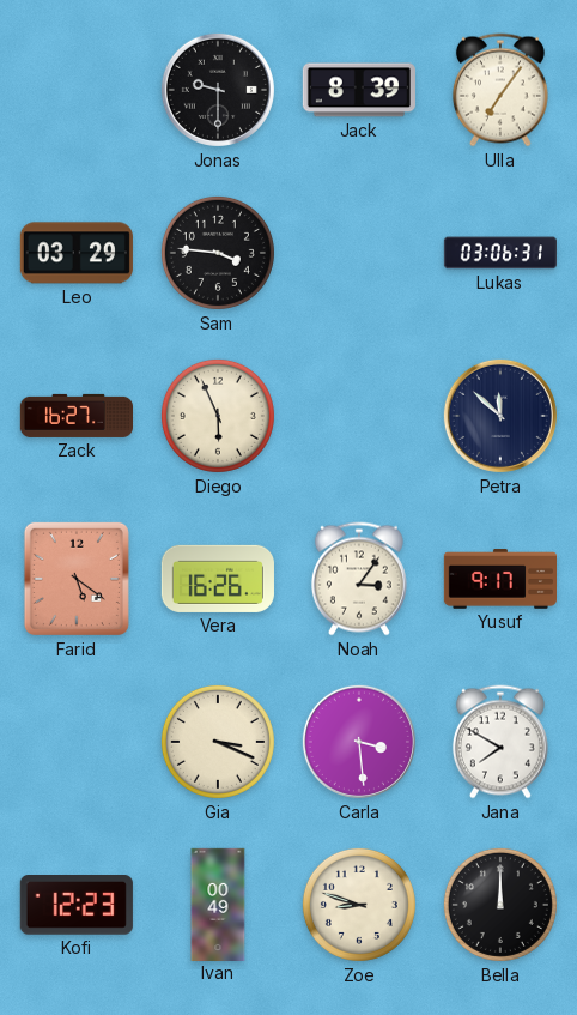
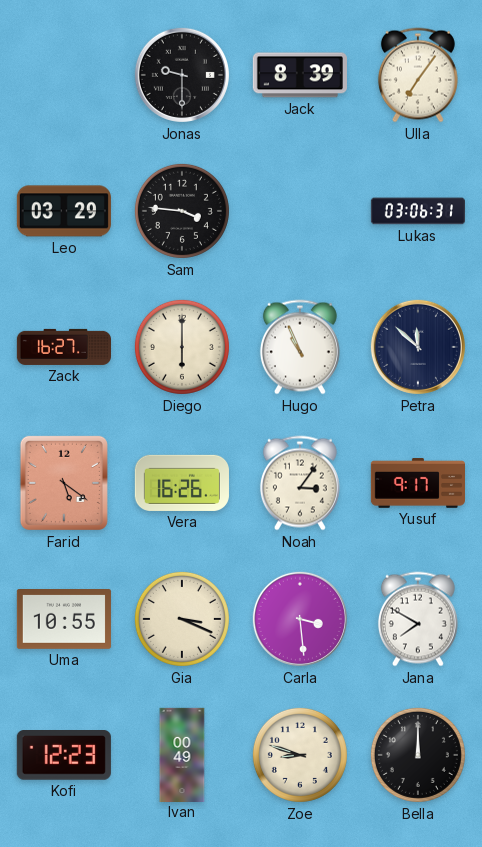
Diego: 5:56 -> 6:00 (182, 347)
Hugo: none -> 10:56 (300, 347)
Uma: none -> 10:55 (64, 620)
